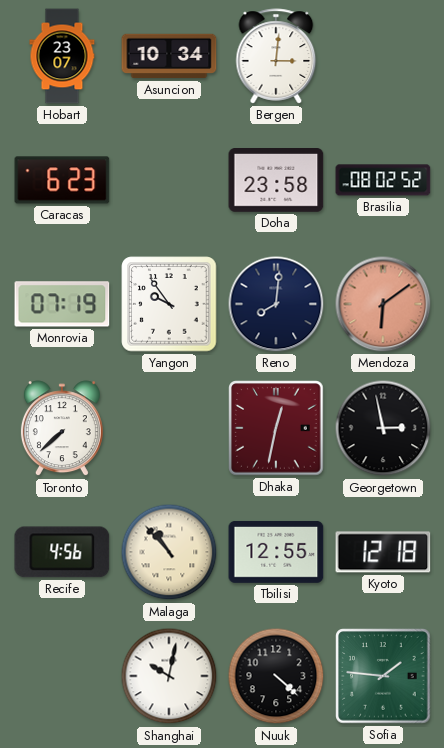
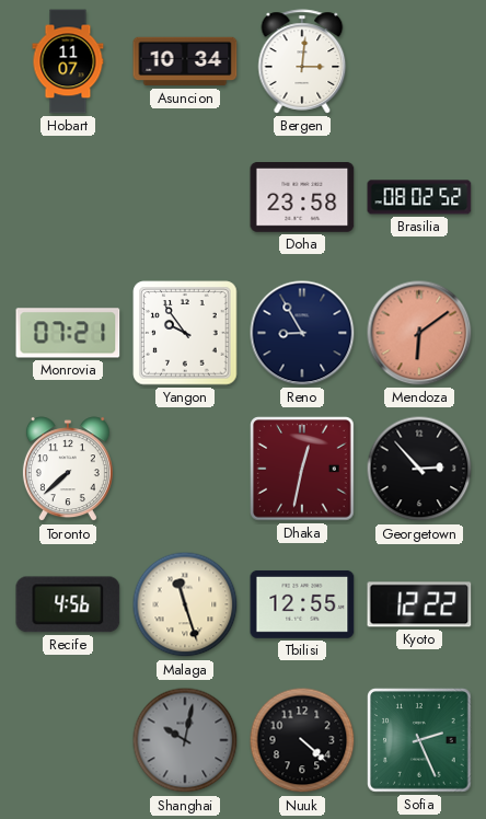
Hobart: 23:07 -> 11:07 (68, 61)
Caracas: 6:23 -> none (62, 180)
Monrovia: 07:19 -> 07:21 (68, 333)
Reno: 8:01 -> 8:55 (302, 333)
Georgetown: 2:58 -> 2:53 (419, 469)
Malaga: 10:53 -> 11:27 (185, 604)
Kyoto: 12:18 -> 12:22 (419, 604)
Shanghai dial: white -> grey (185, 740)
Sofia: 1:46 -> 2:26 (419, 740)
